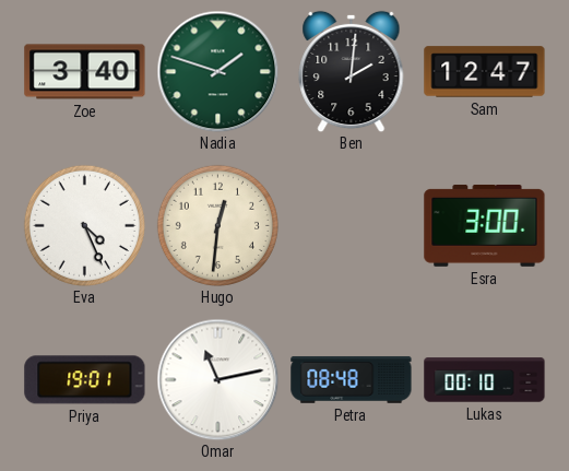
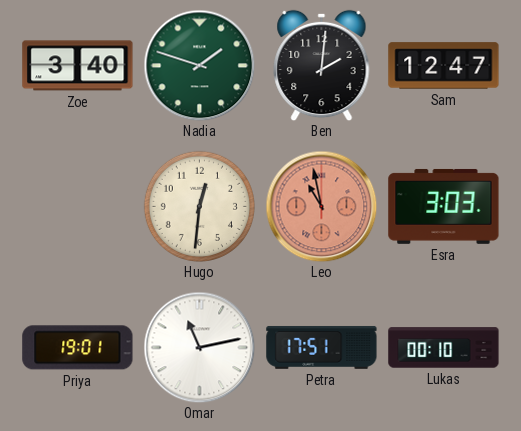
Eva: 4:26 -> none (84, 225)
Leo: none -> 10:58 (321, 206)
Esra: 3:00 -> 3:03 (444, 206)
Petra: 08:48 -> 17:51 (322, 347)
